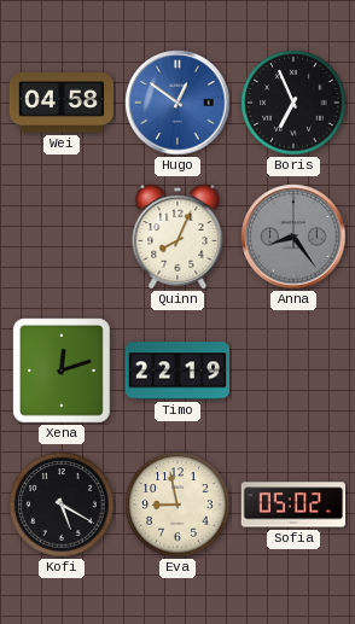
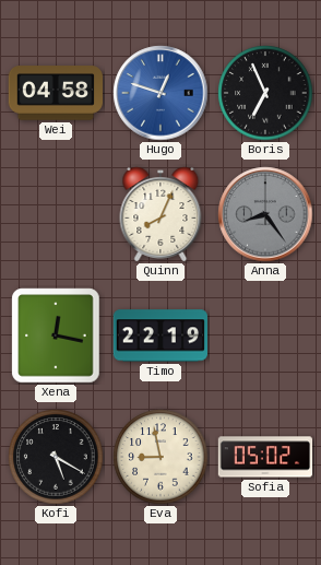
Hugo: 12:51 -> 12:48 (160, 93)
Xena: 12:12 -> 12:17 (56, 336)
